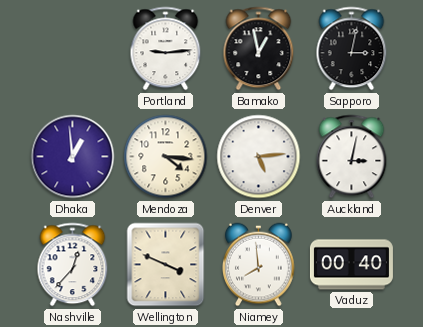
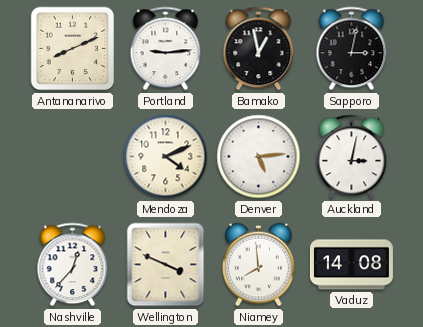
Antananarivo: none -> 8:11 (73, 49)
Dhaka: 12:59 -> none (73, 157)
Mendoza: 4:16 -> 4:11 (166, 157)
Vaduz: 00:40 -> 14:08 (351, 265)
